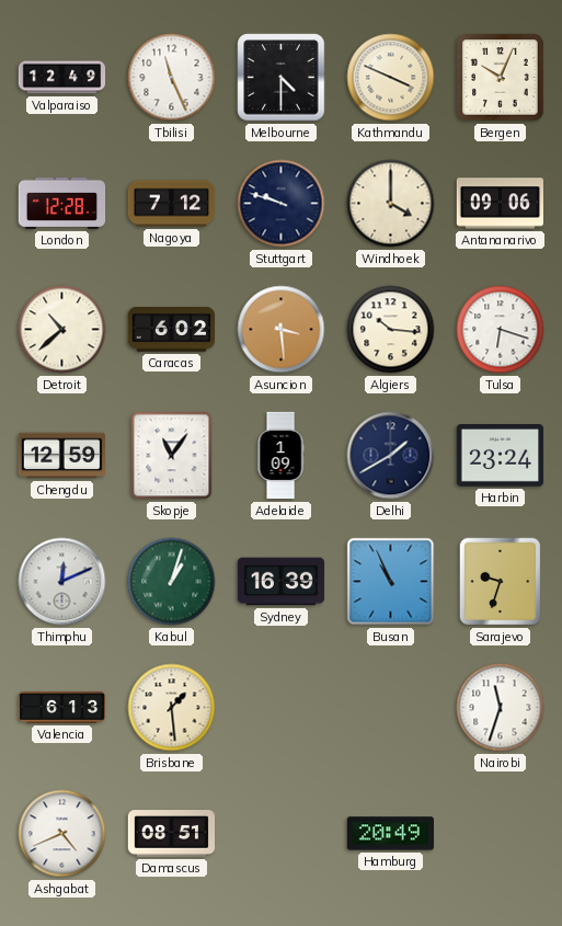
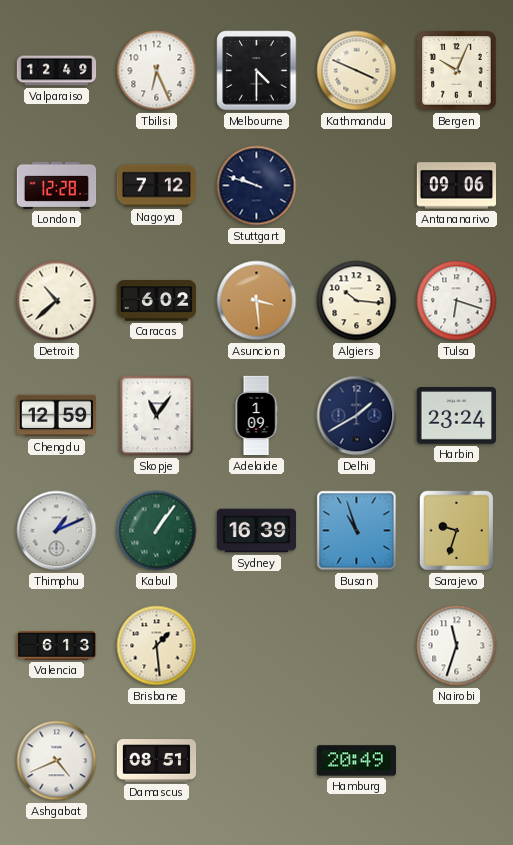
Tbilisi: 11:26 -> 6:26 (157, 71)
Windhoek: 4:00 -> none (391, 204)
Thimphu: 12:11 -> 1:11 (57, 531)
Kabul: 1:03 -> 1:06 (157, 531)
Busan: 10:56 -> 10:57 (357, 531)
